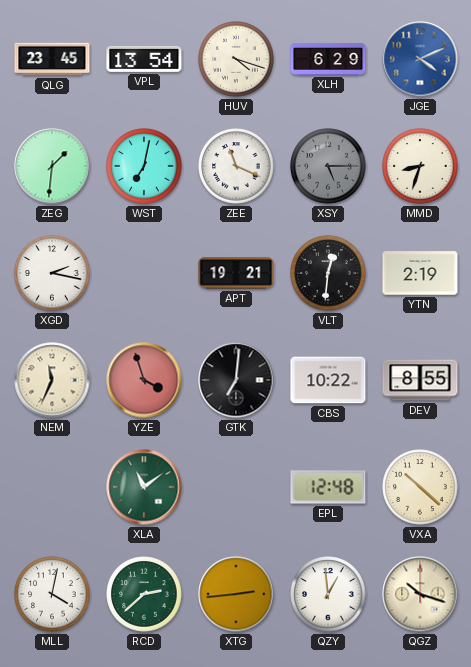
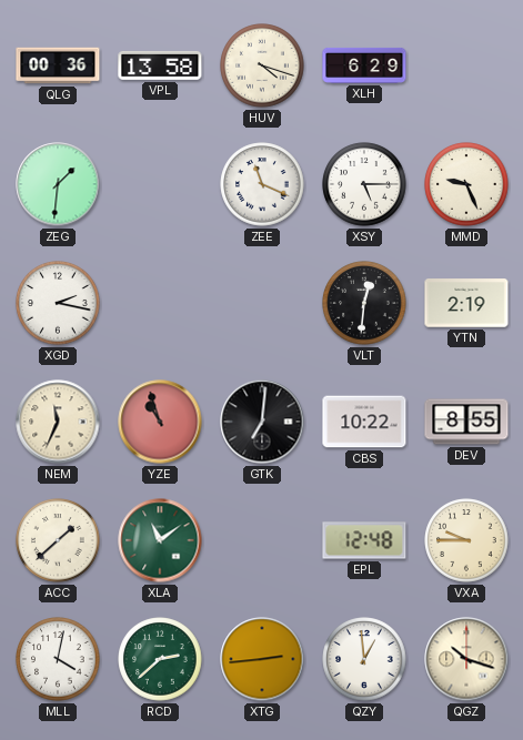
QLG: 23:45 -> 00:36 (58, 65)
VPL: 13:54 -> 13:58 (160, 65)
JGE: 4:11 -> none (420, 59)
WST: 7:02 -> none (144, 166)
XSY dial: grey -> white (364, 184)
MMD: 8:33 -> 9:26 (466, 184)
APT: 19:21 -> none (236, 273)
YZE: 3:57 -> 10:57 (160, 422)
ACC: none -> 1:38 (58, 540)
VXA: 10:22 -> 9:45 (466, 540)
